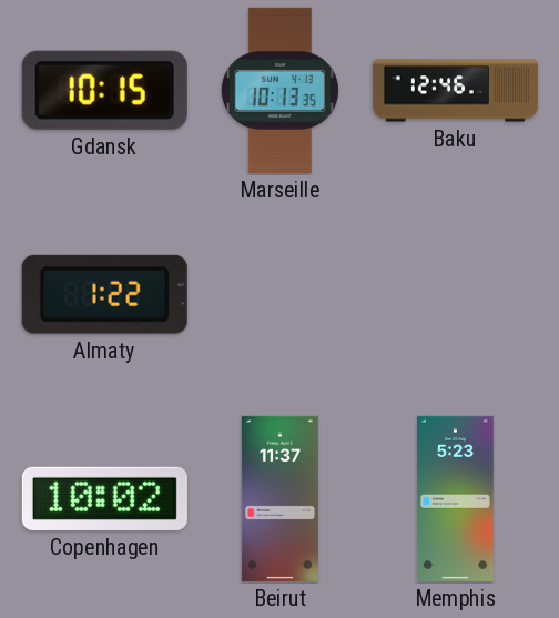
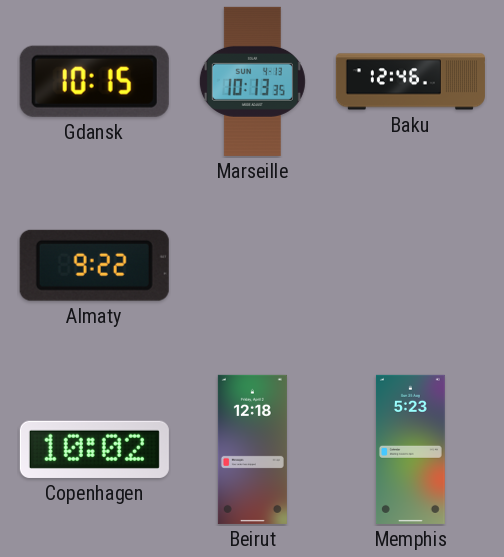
Almaty: 1:22 -> 9:22 (94, 265)
Beirut: 11:37 -> 12:18 (252, 449)
